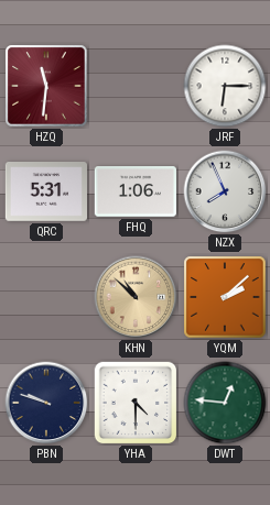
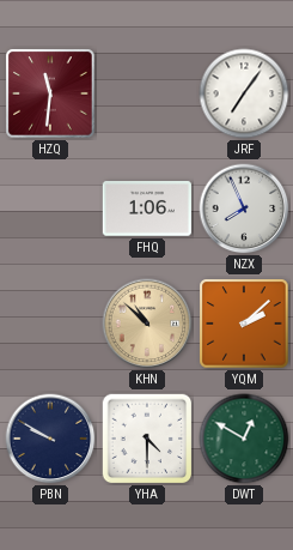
JRF: 6:15 -> 7:06 (244, 93)
QRC: 5:31 -> none (45, 193)
PBN: 9:48 -> 9:50 (50, 439)
DWT: 12:46 -> 12:50 (244, 439)
